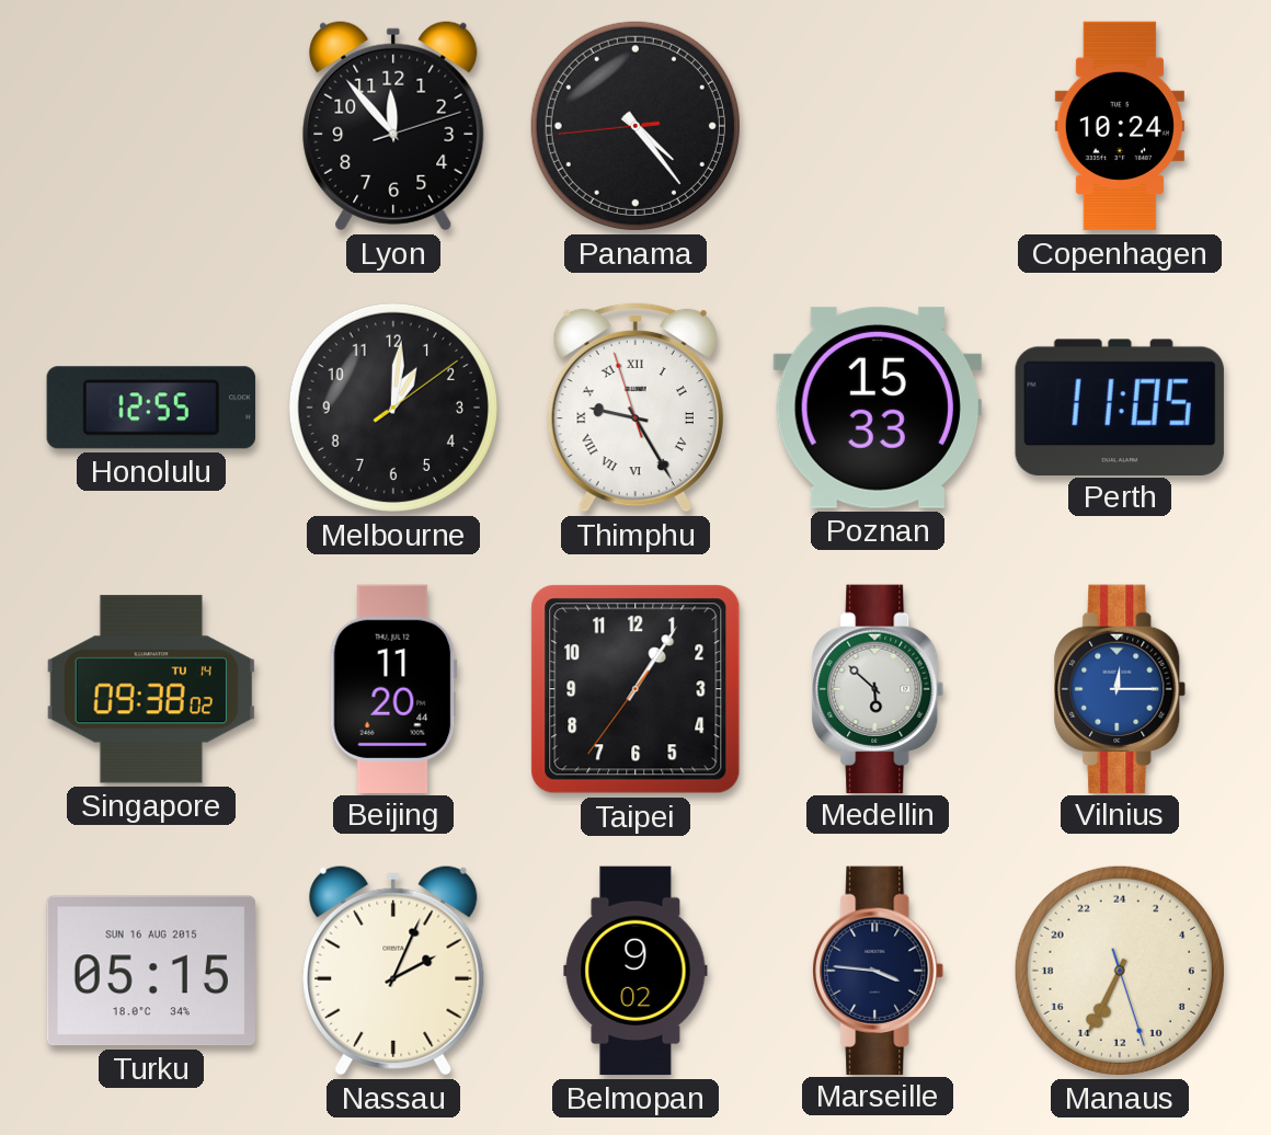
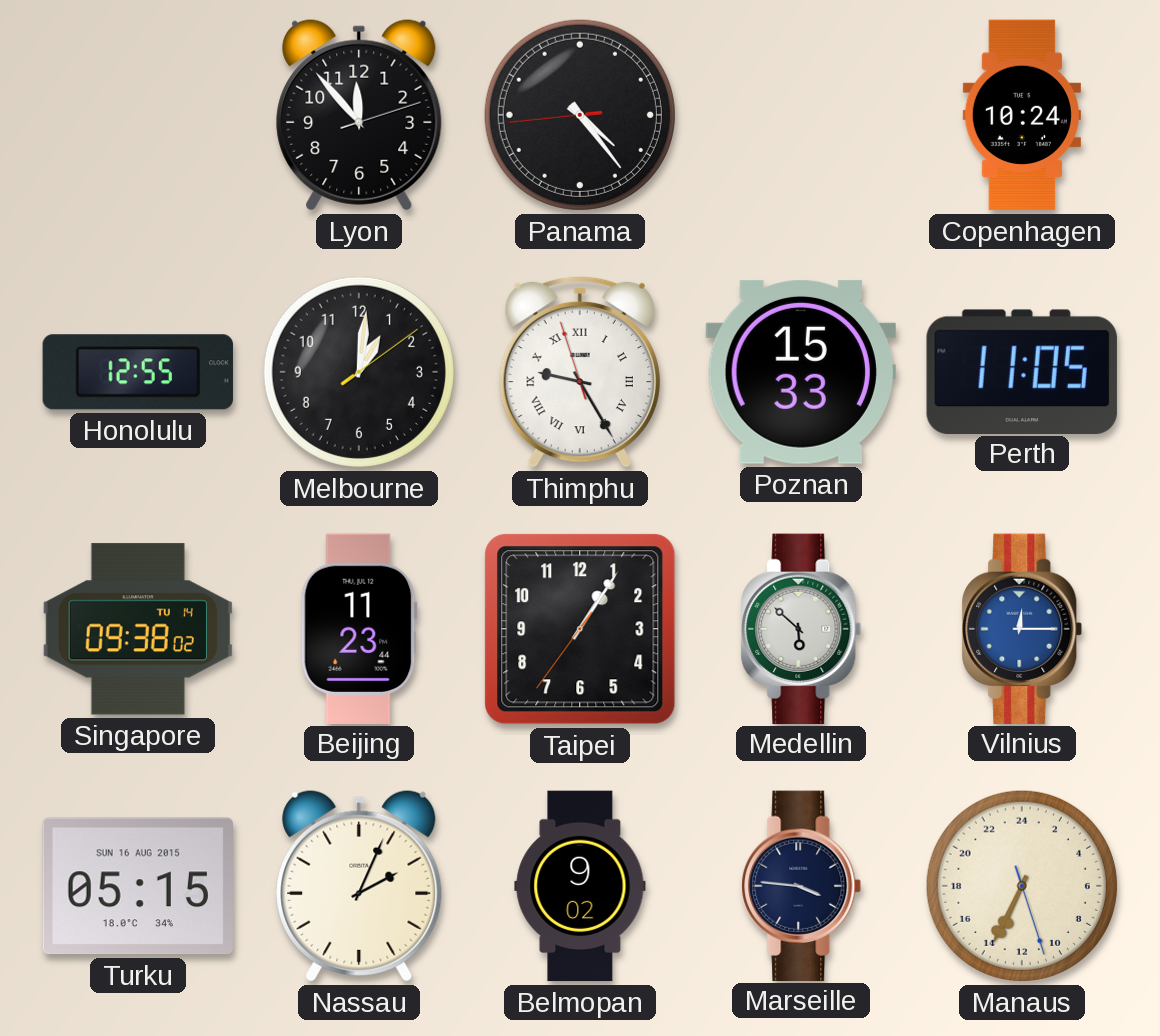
Beijing: 11:20 -> 11:23 (359, 628)
